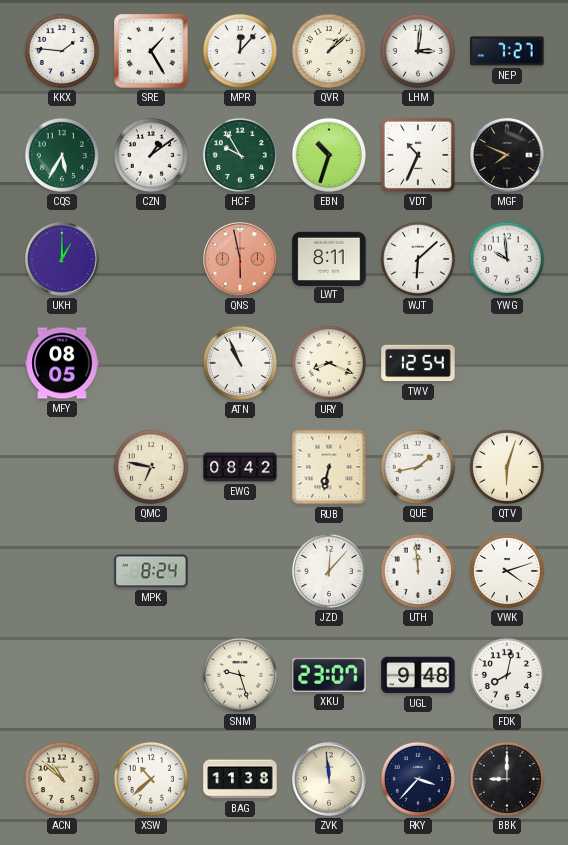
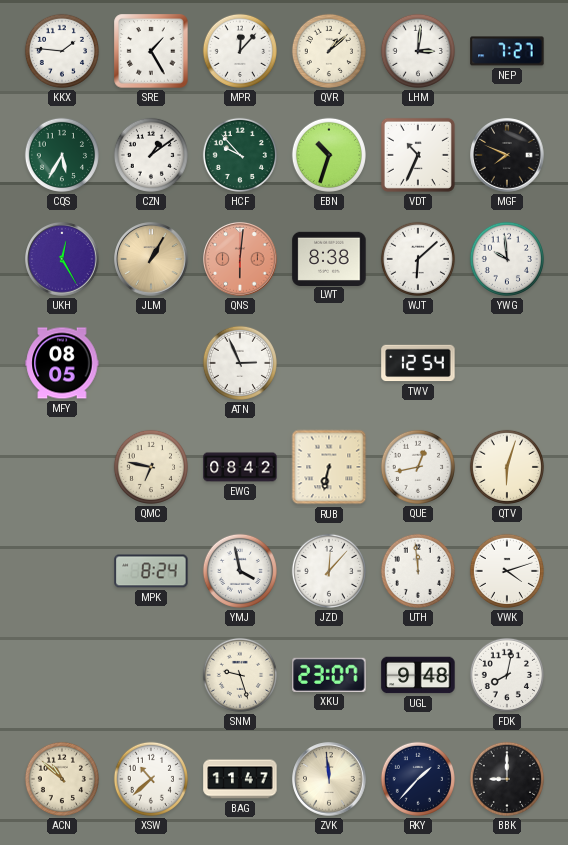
HCF: 9:55 -> 9:53 (240, 155)
UKH: 1:00 -> 12:25 (62, 259)
JLM: none -> 1:05 (151, 259)
QNS: 5:58 -> 6:01 (240, 259)
LWT: 8:11 -> 8:38 (329, 258)
ATN: 10:56 -> 2:56 (240, 363)
URY: 8:19 -> none (329, 363)
QUE: 1:43 -> 12:43 (418, 467)
YMJ: none -> 3:58 (240, 571)
BAG: 11:38 -> 11:47 (240, 779)
RKY: 3:37 -> 1:37 (418, 779)
